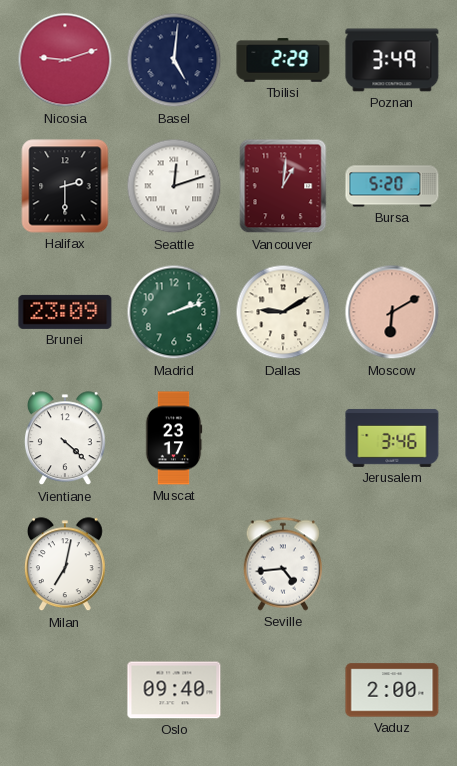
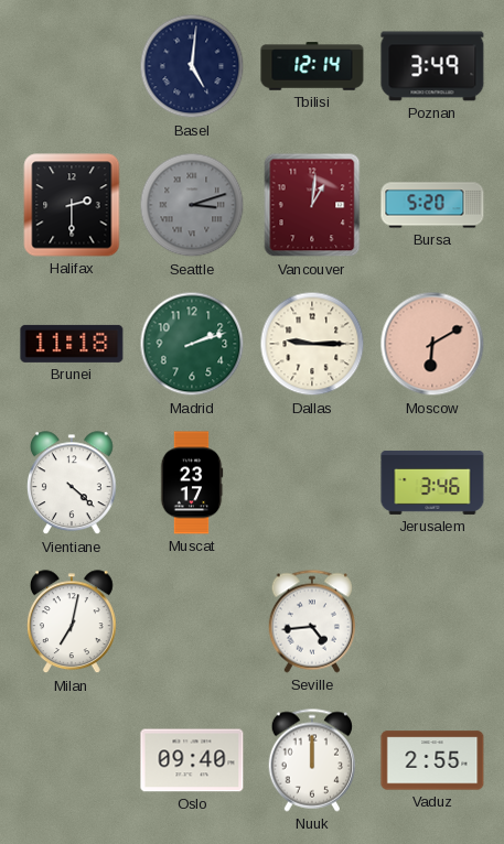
Nicosia: 9:12 -> none (65, 60)
Tbilisi: 2:29 -> 12:14 (312, 66)
Seattle: 12:12 -> 3:12 (192, 205)
Seattle dial: white -> grey (192, 205)
Brunei: 23:09 -> 11:18 (72, 344)
Dallas: 9:10 -> 9:15 (312, 344)
Nuuk: none -> 12:00 (312, 760)
Vaduz: 2:00 -> 2:55 (432, 760)
